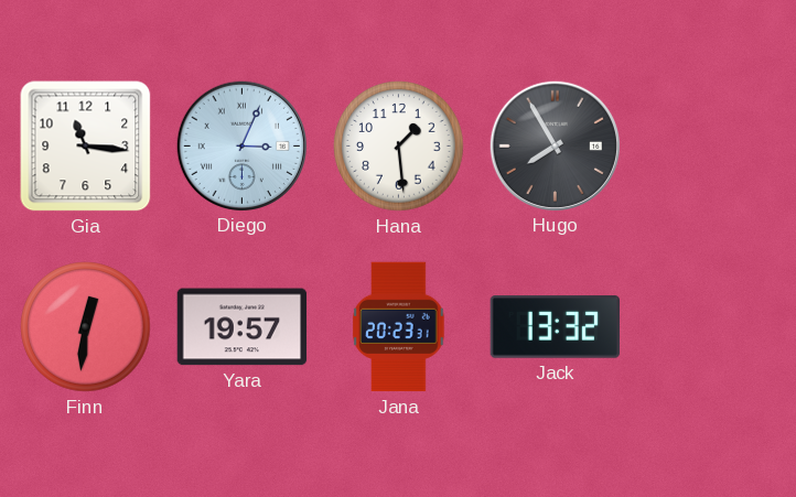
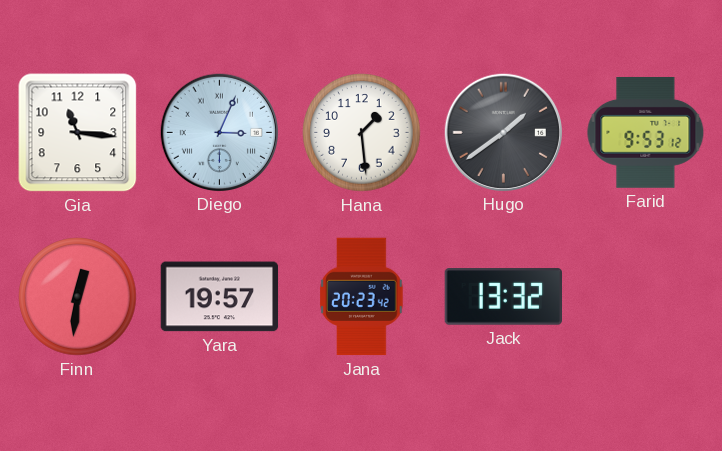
Hugo: 7:55 -> 1:39 (503, 132)
Farid: none -> 9:53 (646, 132)
Jana: 20:23:31 -> 20:23:42 (362, 297)
